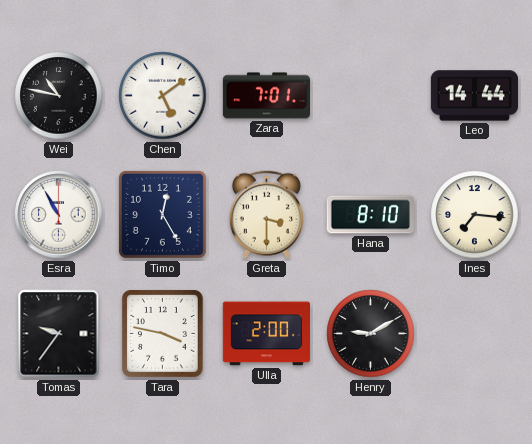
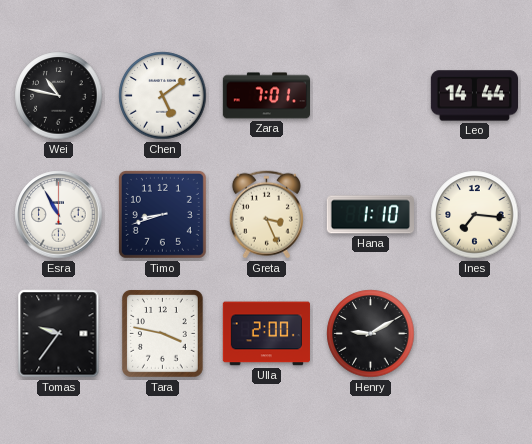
Timo: 12:25 -> 8:42 (162, 214)
Greta: 3:30 -> 3:26 (266, 215)
Hana: 8:10 -> 1:10 (370, 215)
